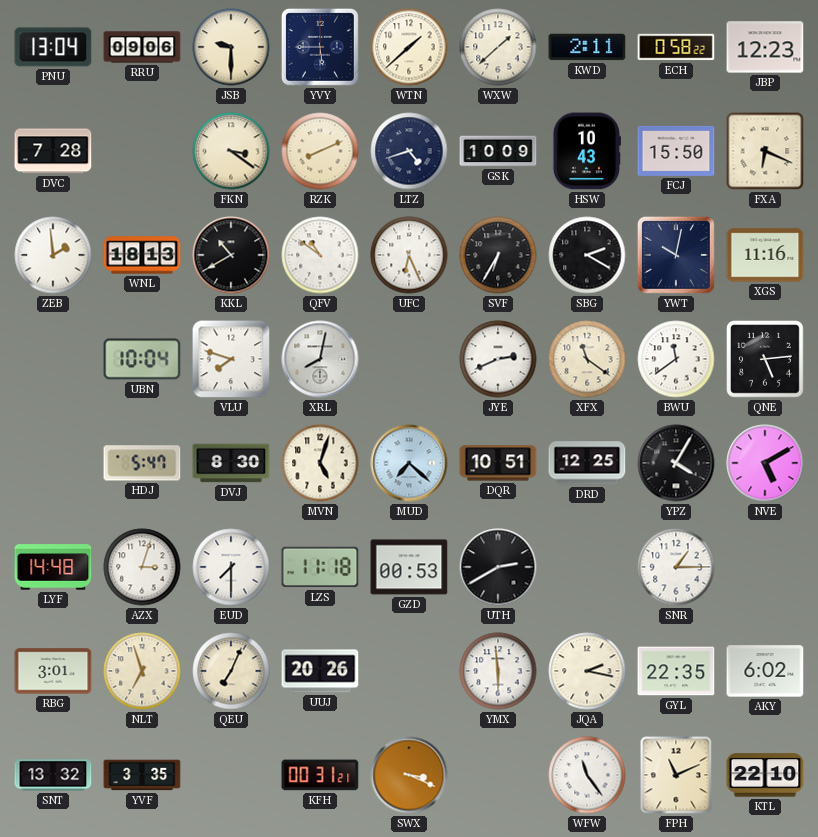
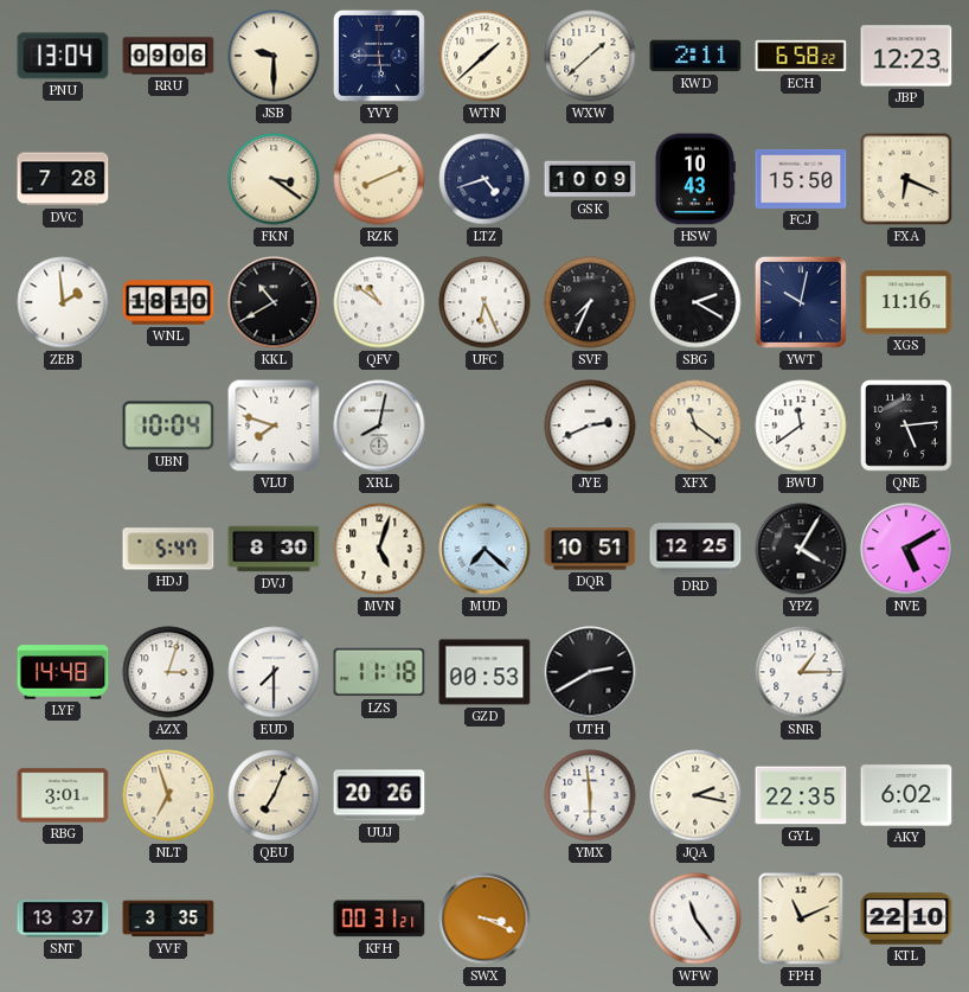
ECH: 0:58 -> 6:58 (801, 56)
WNL: 18:13 -> 18:10 (168, 302)
SVF: 6:35 -> 7:34 (590, 302)
SNT: 13:32 -> 13:37 (63, 919)
